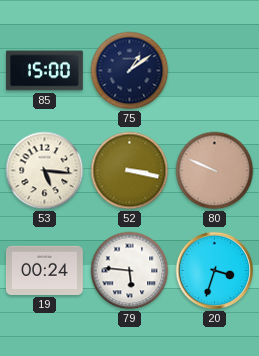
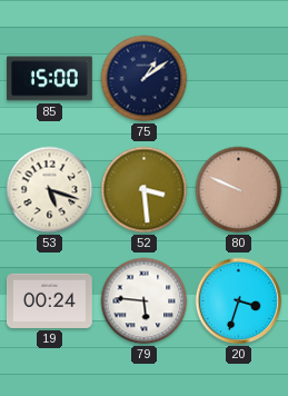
53: 5:16 -> 5:18 (50, 190)
52: 3:17 -> 3:29 (145, 190)
